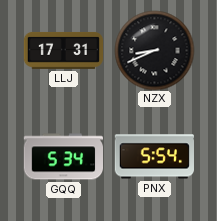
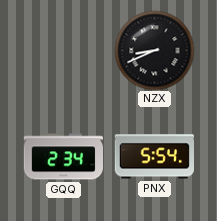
LLJ: 17:31 -> none (63, 50)
GQQ: 5:34 -> 2:34 (63, 157)
